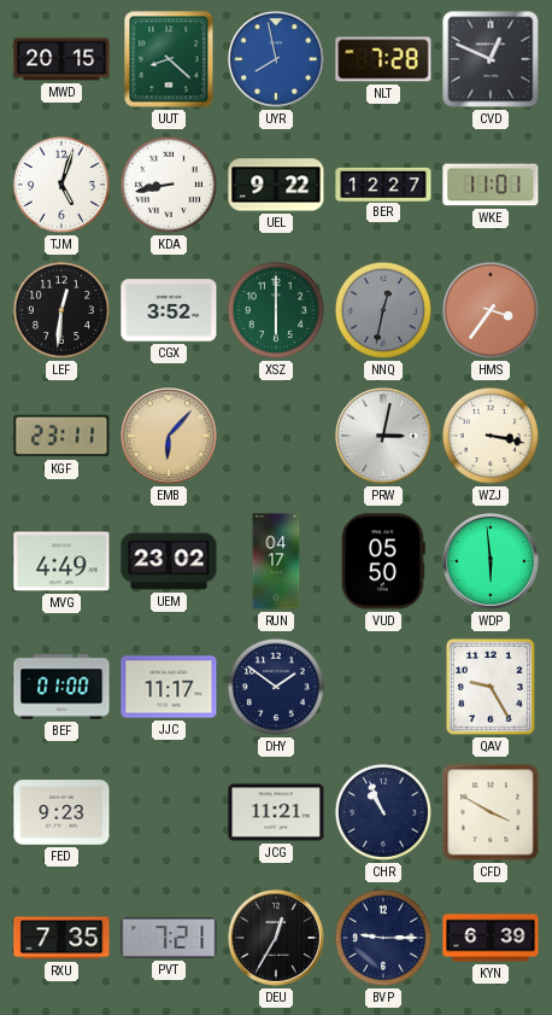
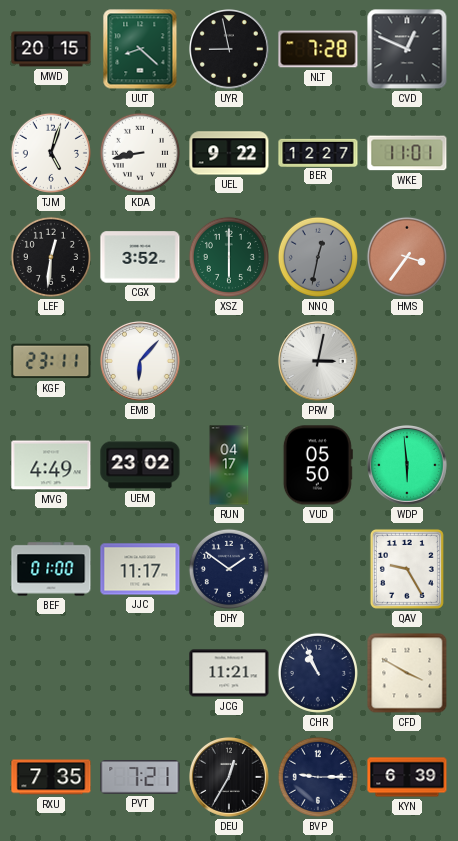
UYR: 7:58 -> 8:58 (230, 50)
UYR dial: blue -> black (230, 50)
EMB dial: champagne -> white (141, 362)
WZJ: 3:17 -> none (491, 436)
FED: 9:23 -> none (61, 812)
